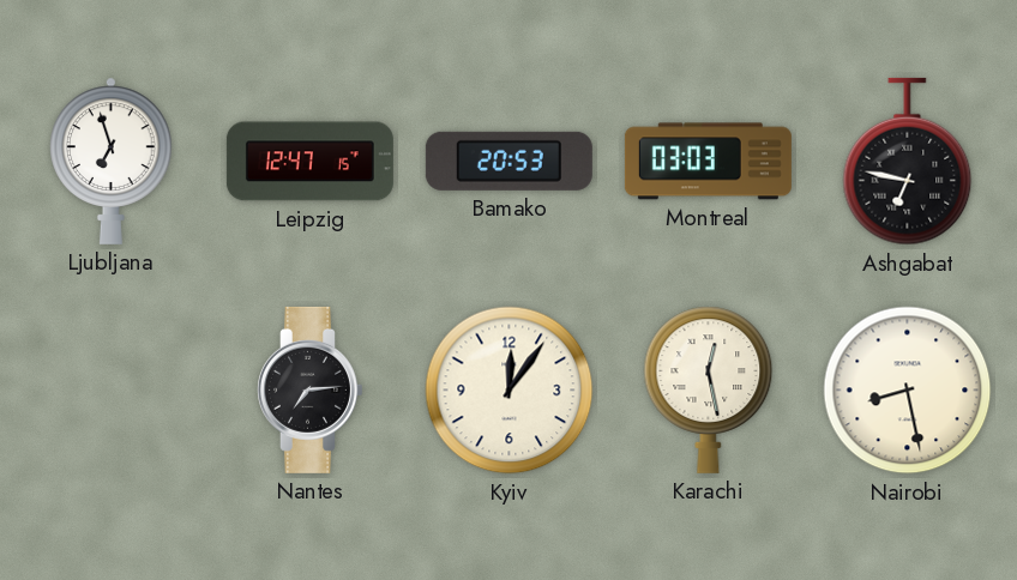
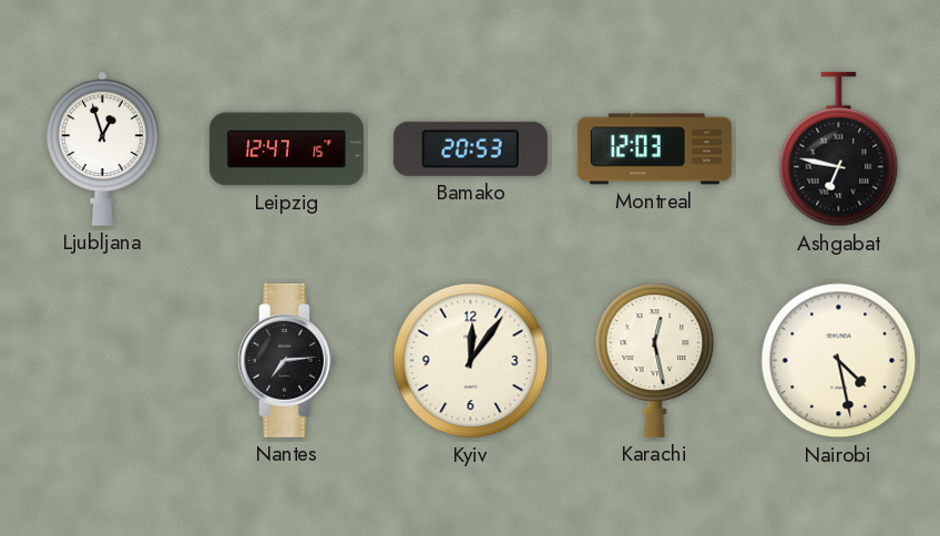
Ljubljana: 6:57 -> 12:57 (103, 148)
Montreal: 03:03 -> 12:03 (654, 150)
Nairobi: 8:28 -> 4:28 (839, 361)
